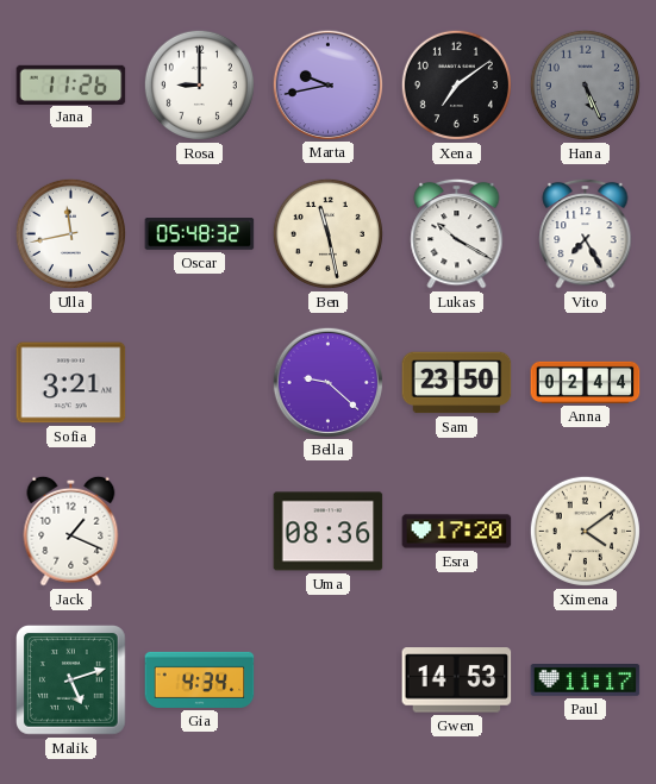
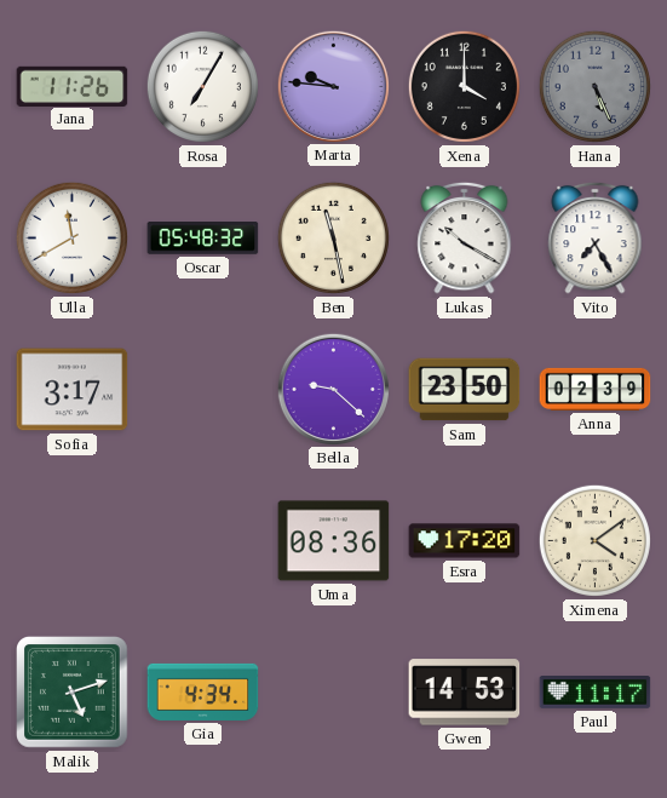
Rosa: 9:00 -> 7:05 (202, 86)
Marta: 9:43 -> 9:46 (333, 86)
Xena: 7:09 -> 4:00 (464, 86)
Ulla: 11:43 -> 11:40 (71, 237)
Sofia: 3:21 -> 3:17 (73, 390)
Anna: 02:44 -> 02:39 (596, 389)
Jack: 1:19 -> none (71, 531)
